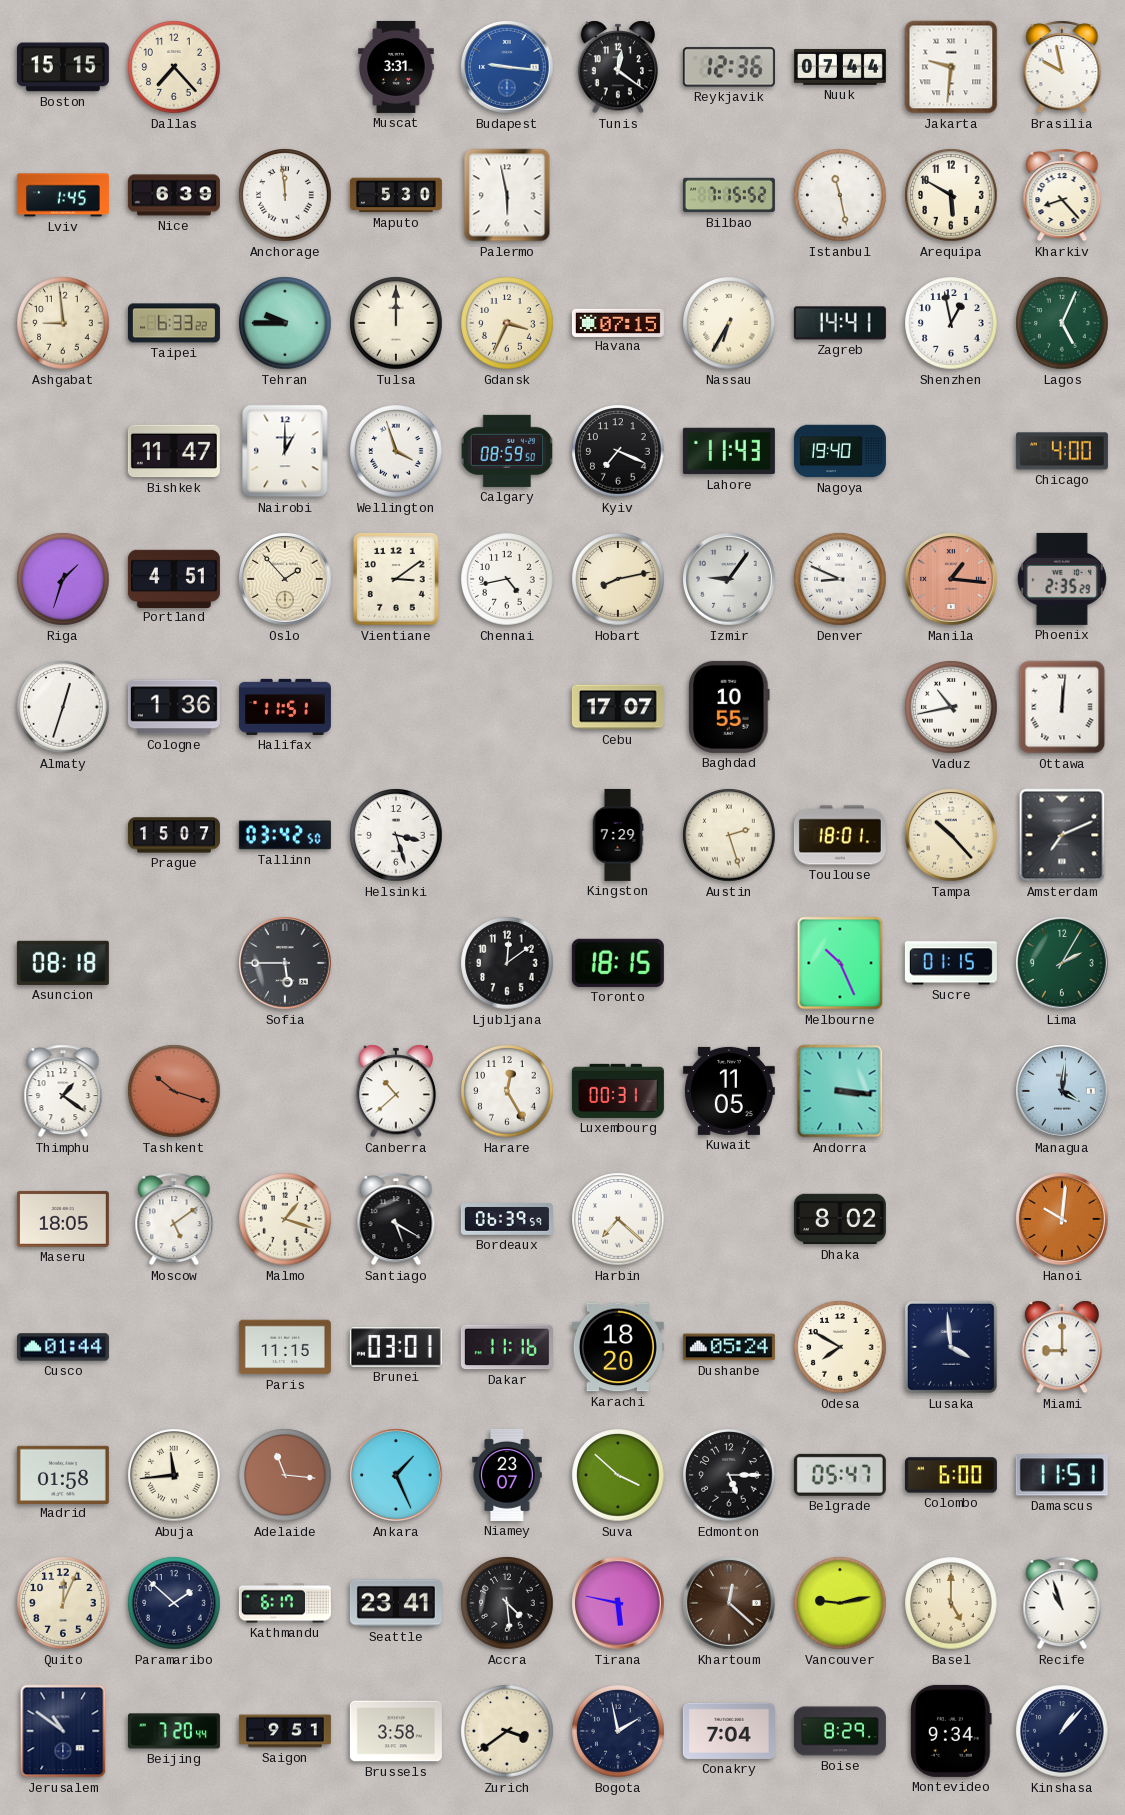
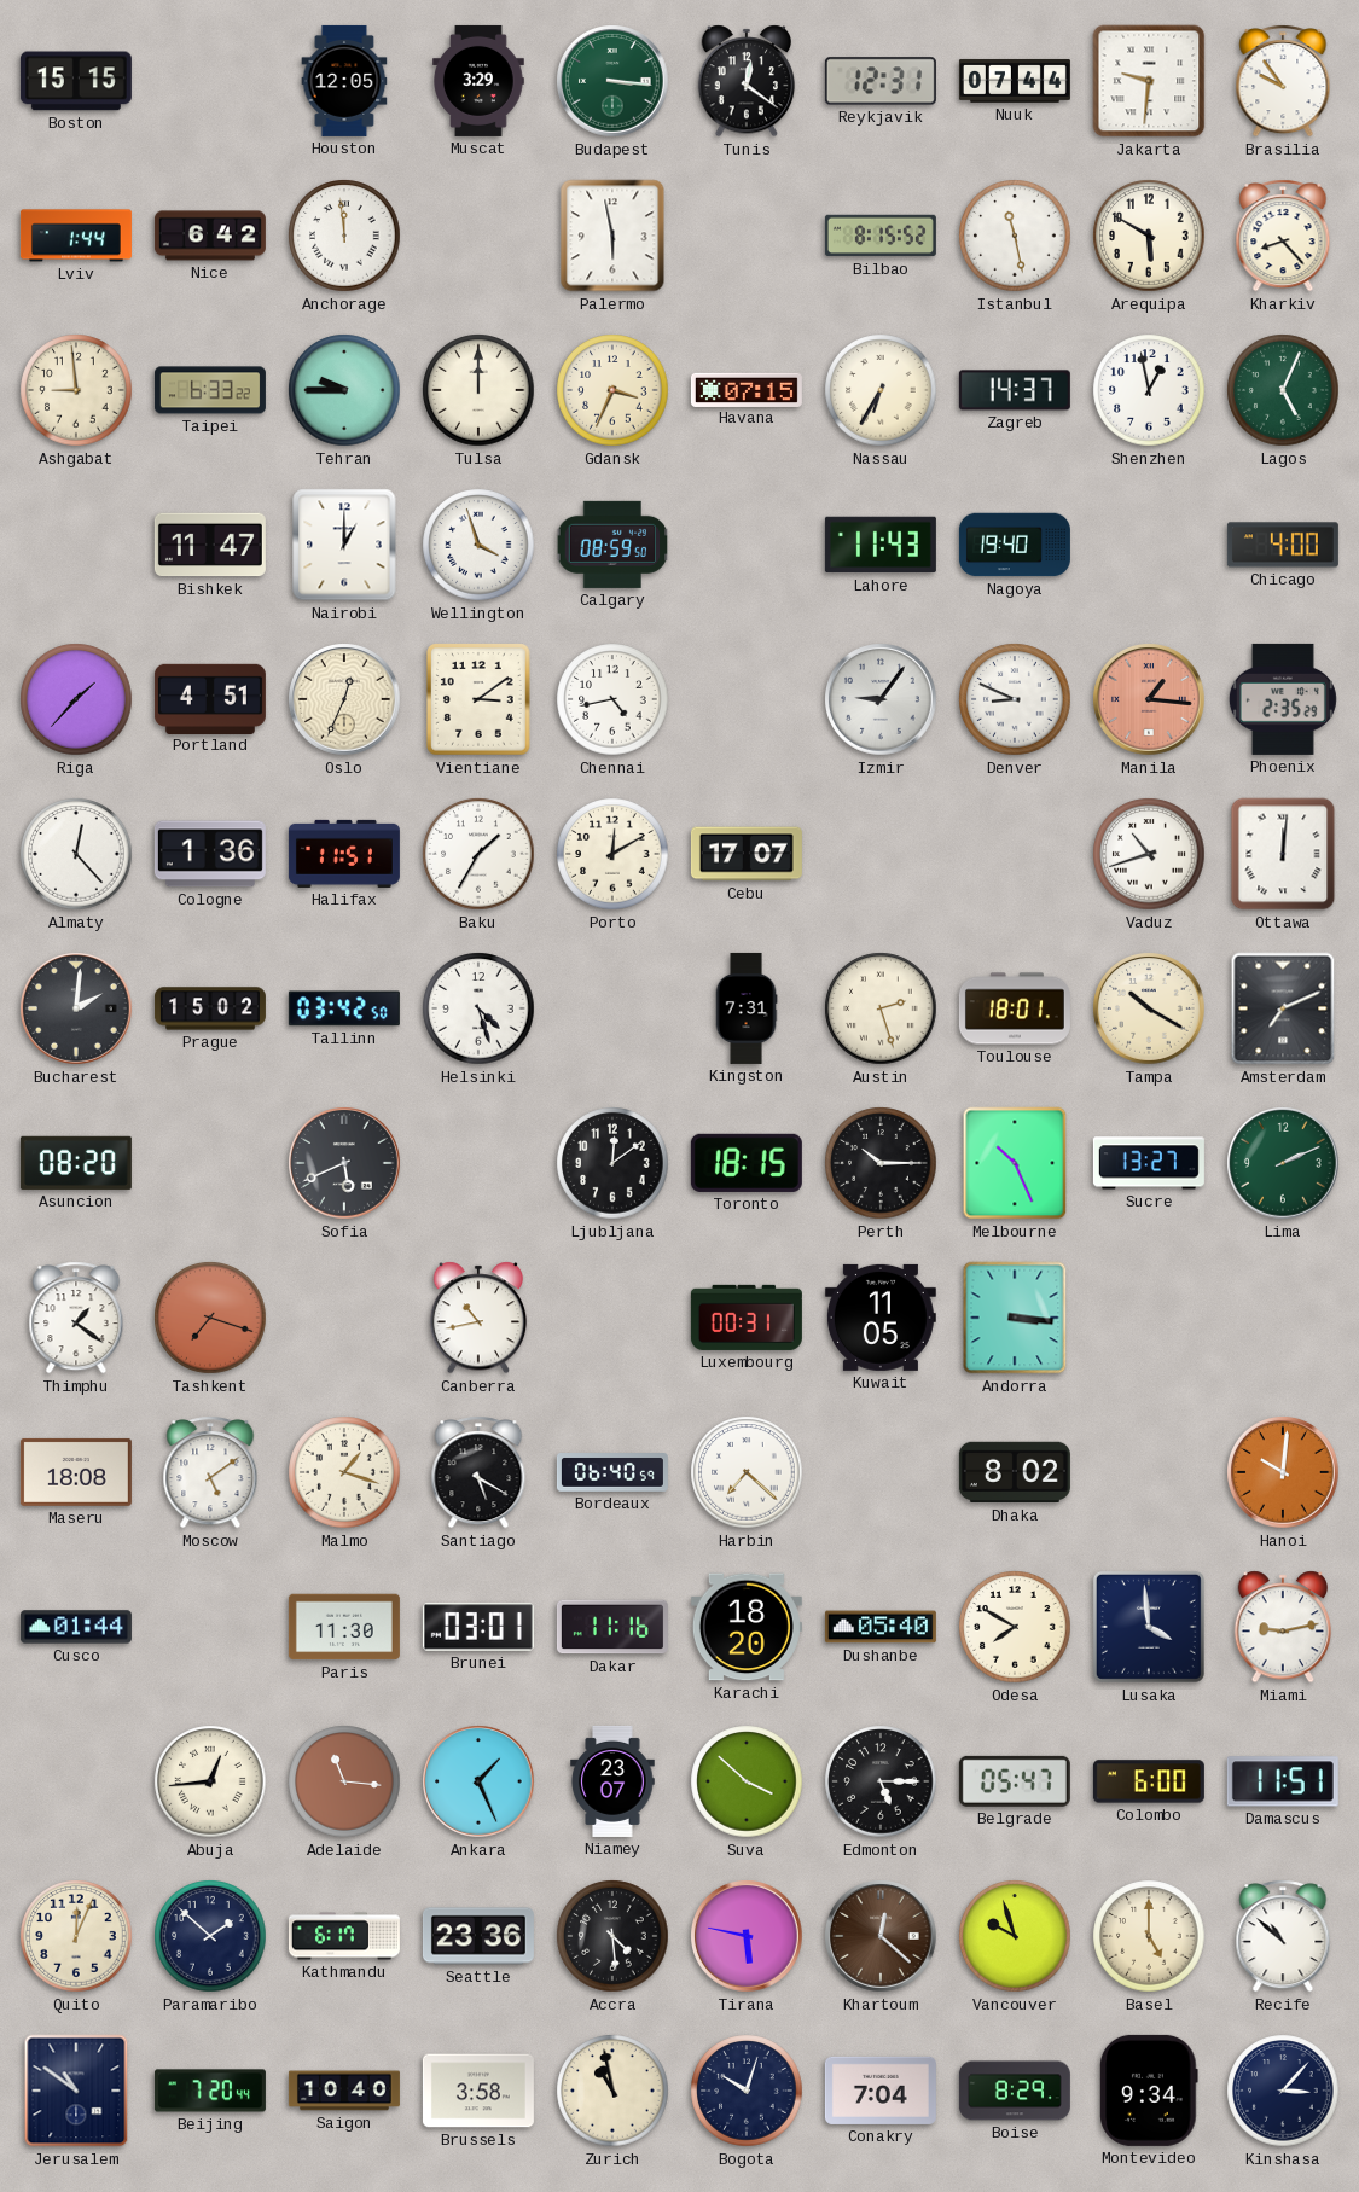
Dallas: 7:23 -> none (174, 67)
Houston: none -> 12:05 (344, 81)
Muscat: 3:31 -> 3:29 (478, 81)
Budapest: 9:16 -> 3:16 (612, 81)
Budapest dial: blue -> green (612, 81)
Reykjavik: 12:36 -> 12:31 (881, 81)
Brasilia: 9:58 -> 9:54 (1283, 81)
Lviv: 1:45 -> 1:44 (76, 236)
Nice: 6:39 -> 6:42 (210, 236)
Maputo: 5:30 -> none (396, 195)
Bilbao: 7:15 -> 8:15 (881, 236)
Zagreb: 14:41 -> 14:37 (1015, 390)
Kyiv: 7:19 -> none (618, 451)
Riga: 1:33 -> 1:37 (76, 699)
Oslo: 1:53 -> 12:34 (344, 699)
Hobart: 8:13 -> none (618, 579)
Almaty: 12:33 -> 12:23 (76, 854)
Baku: none -> 1:35 (478, 854)
Porto: none -> 12:10 (612, 854)
Baghdad: 10:55 -> none (729, 707)
Vaduz: 10:43 -> 10:42 (1149, 854)
Bucharest: none -> 2:01 (76, 1008)
Prague: 15:07 -> 15:02 (210, 1008)
Helsinki: 3:27 -> 4:27 (478, 1008)
Kingston: 7:29 -> 7:31 (747, 1008)
Tampa: 10:23 -> 10:20 (1149, 1008)
Asuncion: 08:18 -> 08:20 (76, 1163)
Sofia: 5:45 -> 5:41 (344, 1163)
Perth: none -> 10:15 (881, 1163)
Sucre: 01:15 -> 13:27 (1149, 1163)
Lima: 2:05 -> 2:11 (1283, 1163)
Tashkent: 10:18 -> 7:18 (210, 1318)
Canberra: 10:38 -> 10:43 (478, 1318)
Harare: 12:25 -> none (507, 1091)
Managua: 4:01 -> none (1062, 1091)
Maseru: 18:05 -> 18:08 (76, 1472)
Bordeaux: 06:39 -> 06:40 (612, 1472)
Paris: 11:15 -> 11:30 (344, 1627)
Dushanbe: 05:24 -> 05:40 (881, 1627)
Miami: 9:00 -> 9:13 (1283, 1627)
Madrid: 01:58 -> none (63, 1474)
Abuja: 11:44 -> 12:44 (210, 1781)
Seattle: 23:41 -> 23:36 (478, 1936)
Vancouver: 9:13 -> 9:57 (1015, 1936)
Recife: 10:57 -> 10:52 (1283, 1936)
Saigon: 9:51 -> 10:40 (344, 2091)
Zurich: 3:39 -> 10:58 (612, 2091)
Bogota: 1:58 -> 10:03 (747, 2091)
Kinshasa: 1:07 -> 3:07 (1283, 2091)
